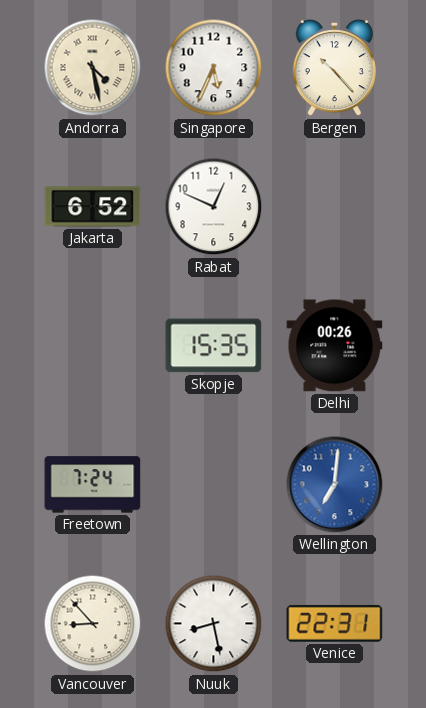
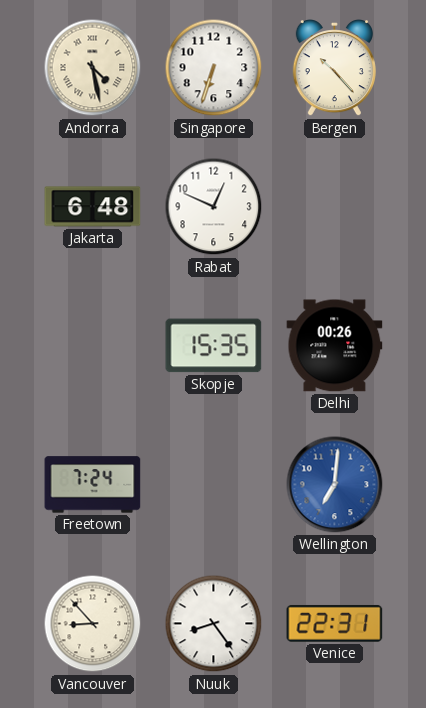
Singapore: 5:34 -> 6:33 (214, 68)
Jakarta: 6:52 -> 6:48 (93, 207)
Nuuk: 8:28 -> 8:24 (214, 624)
